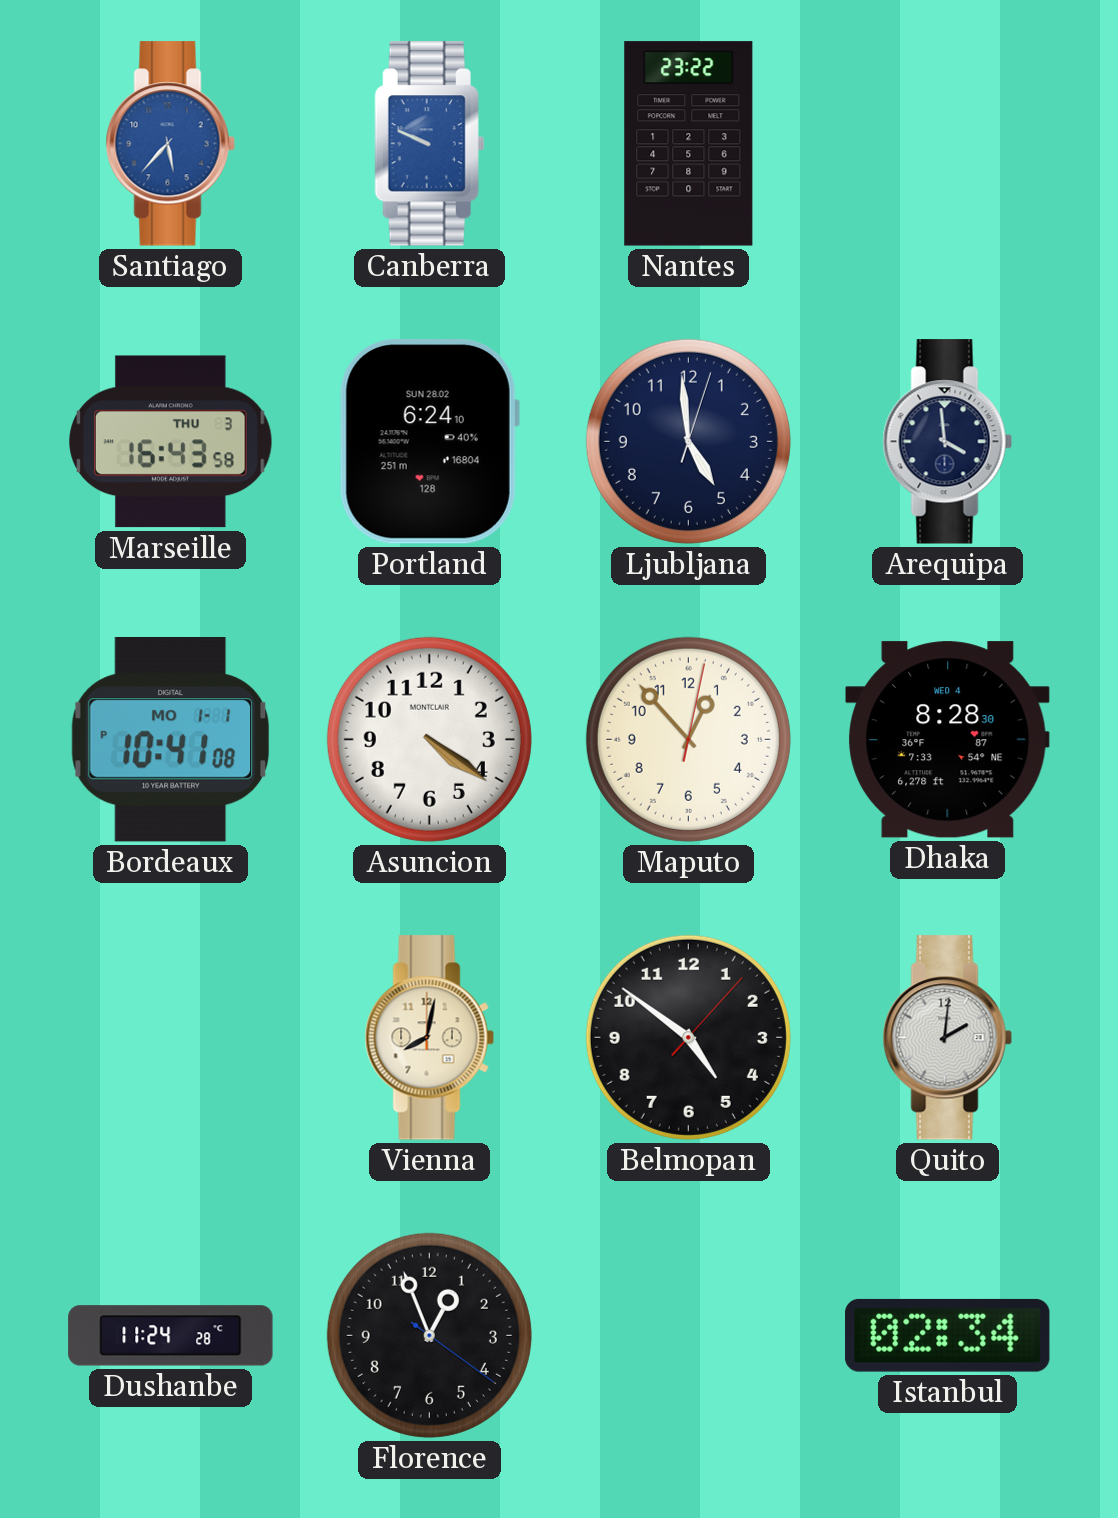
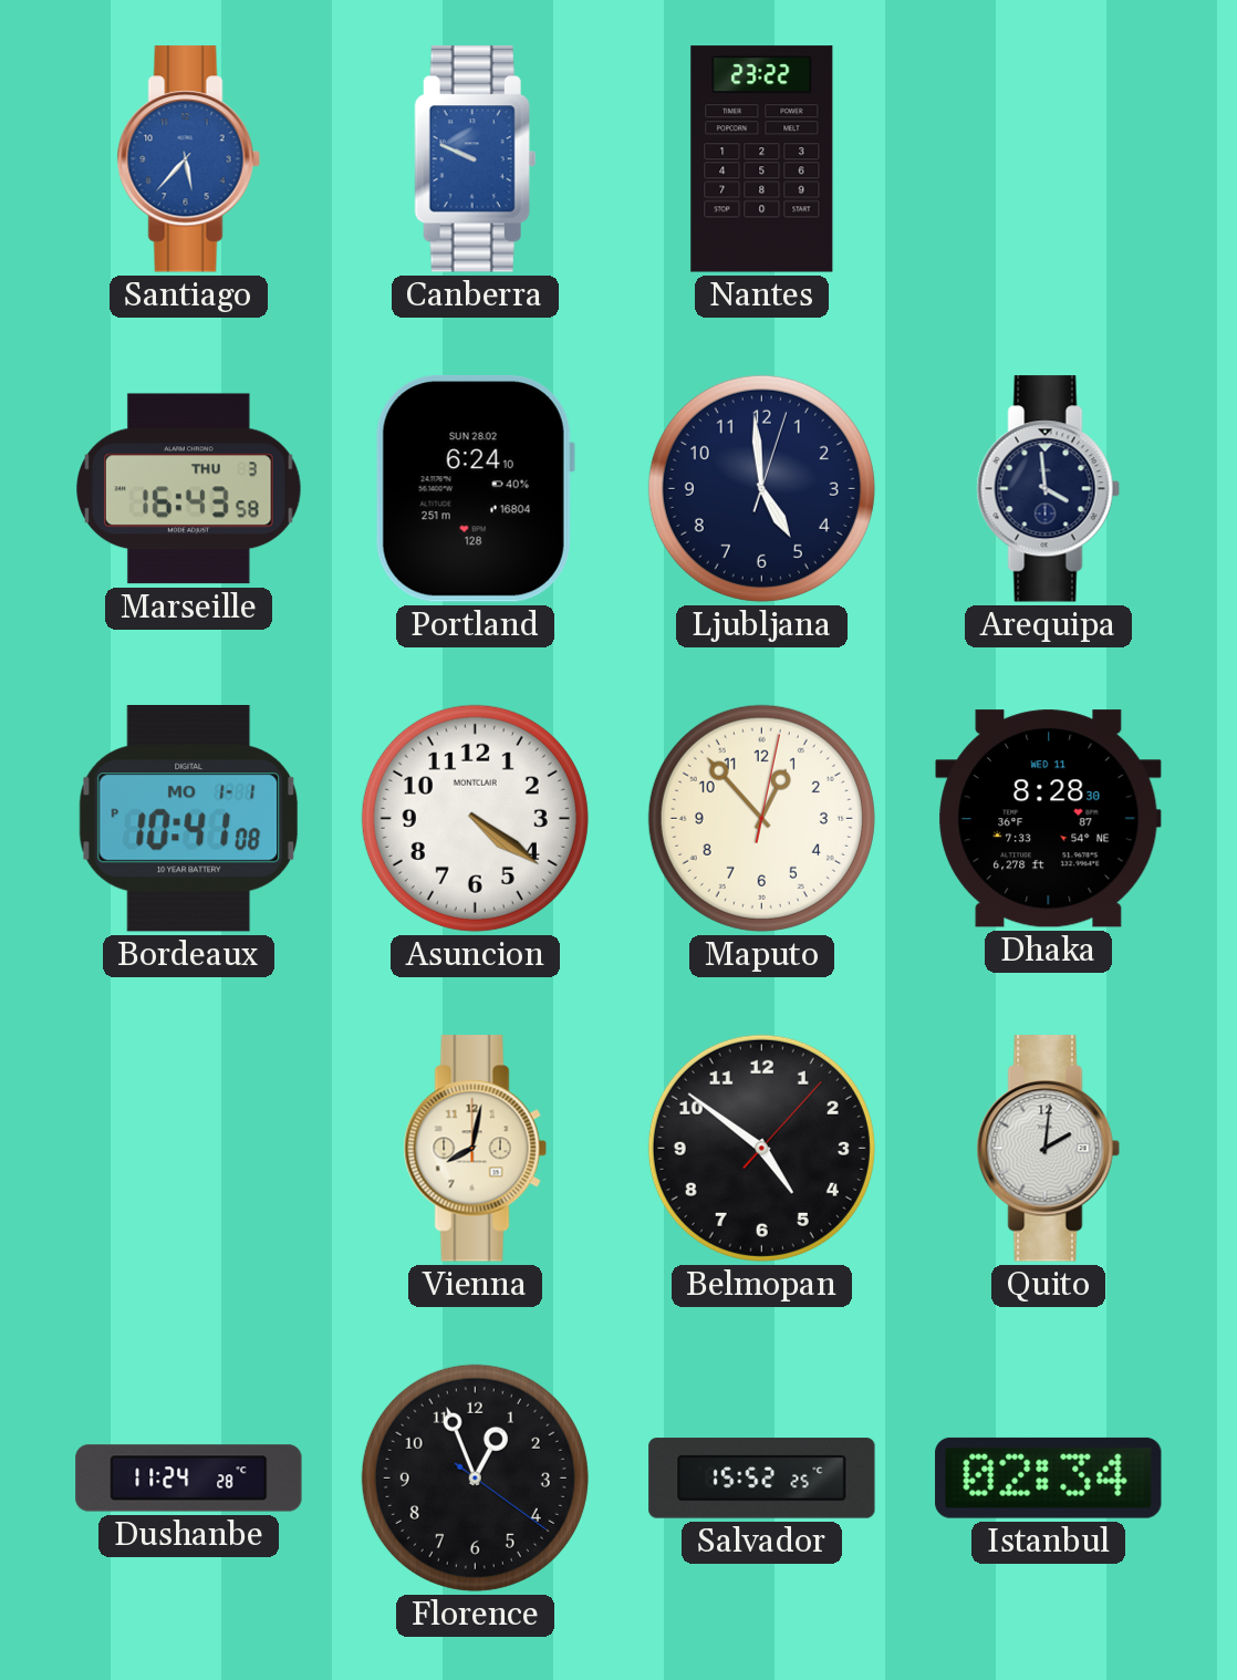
Dhaka date: WED 4 -> WED 11 (1049, 819)
Salvador: none -> 15:52 (762, 1479)
